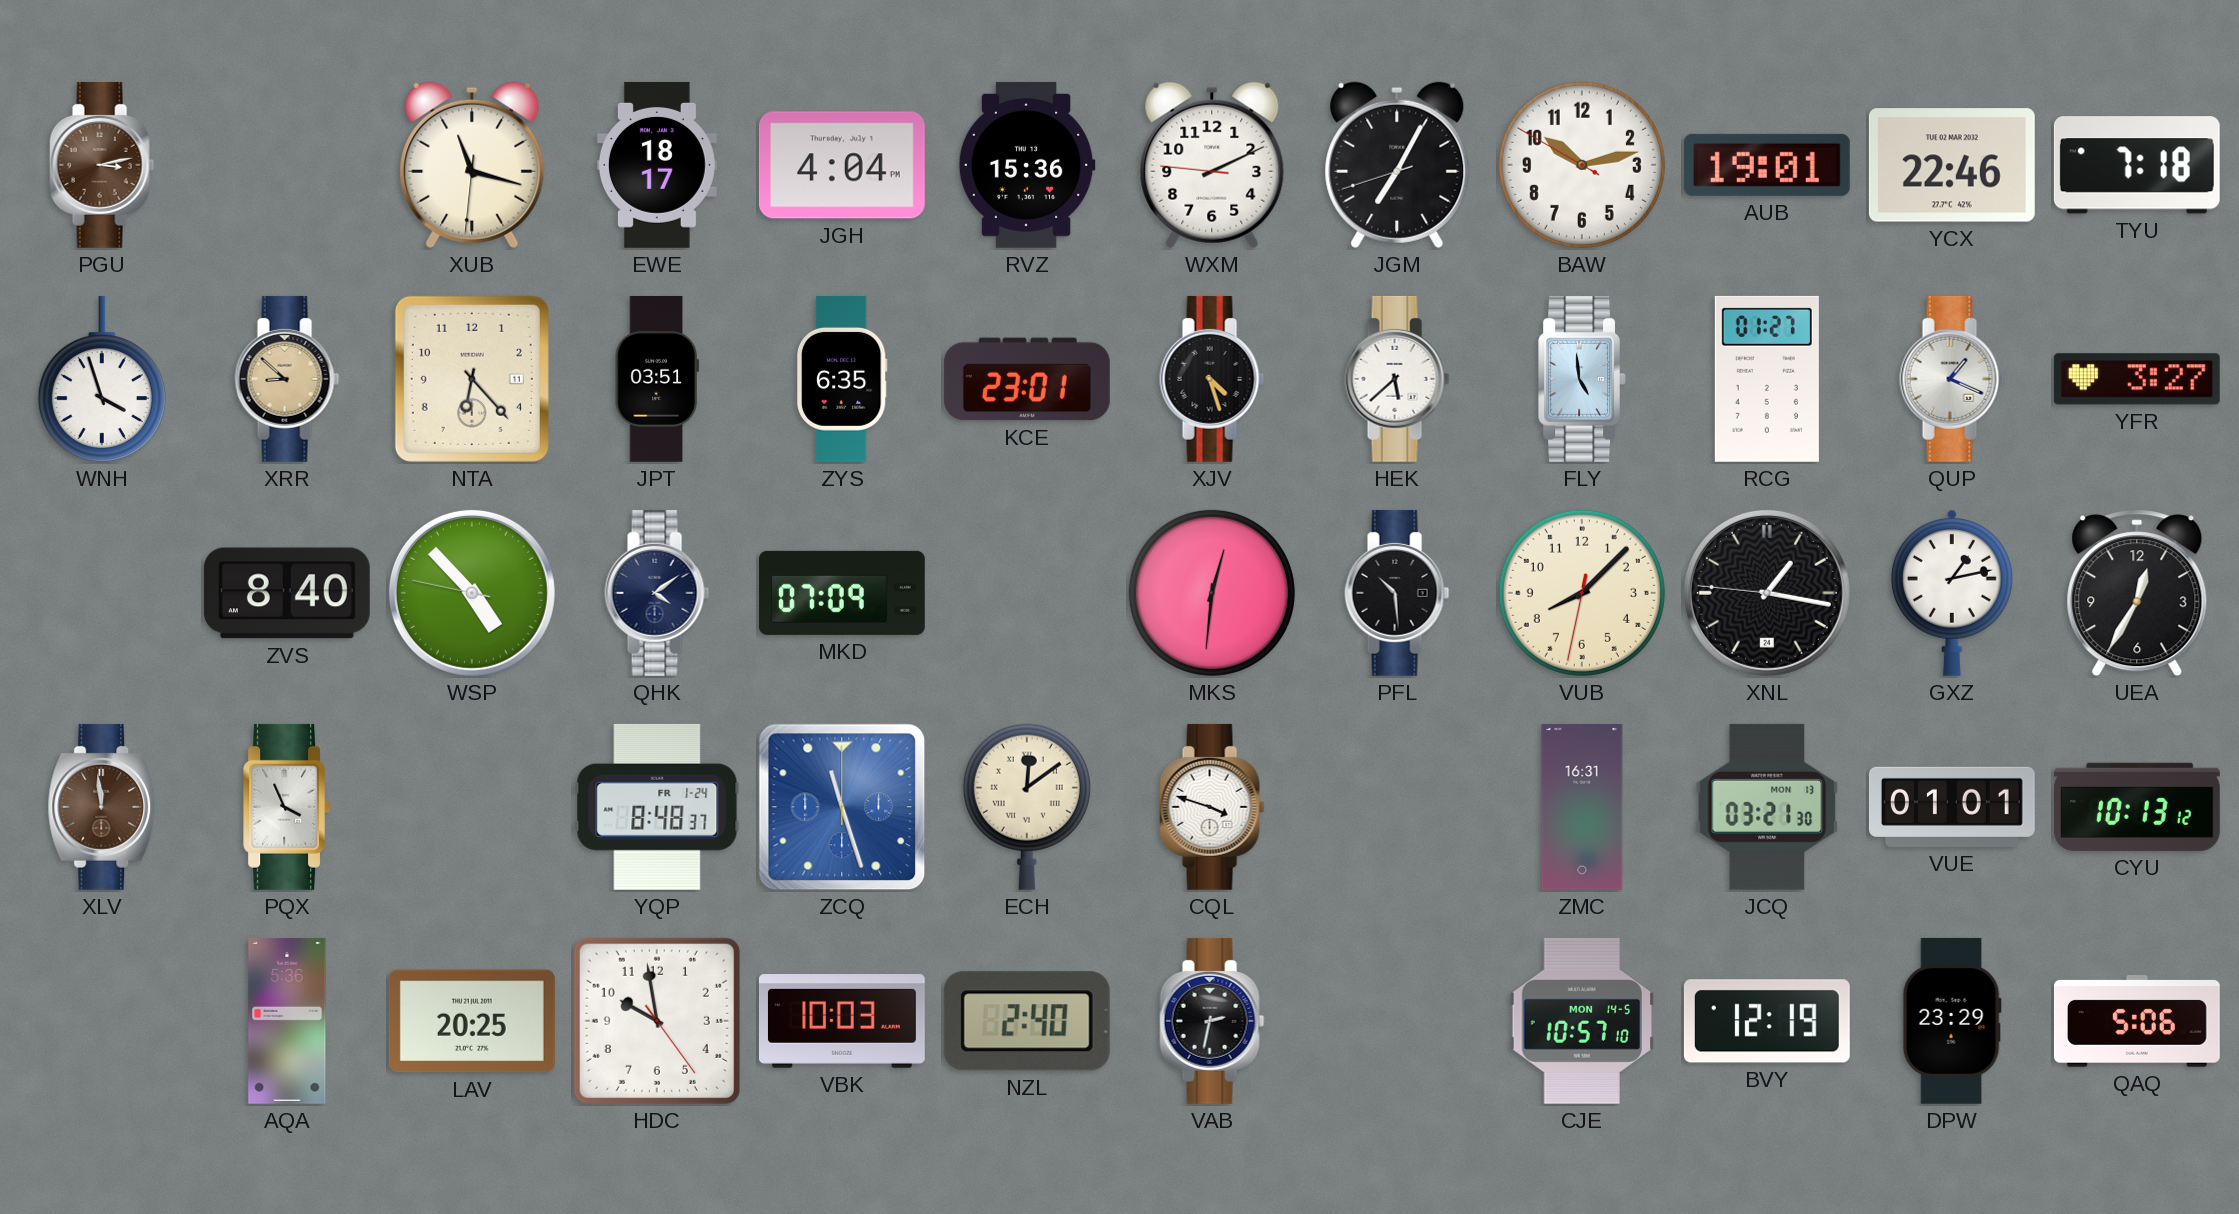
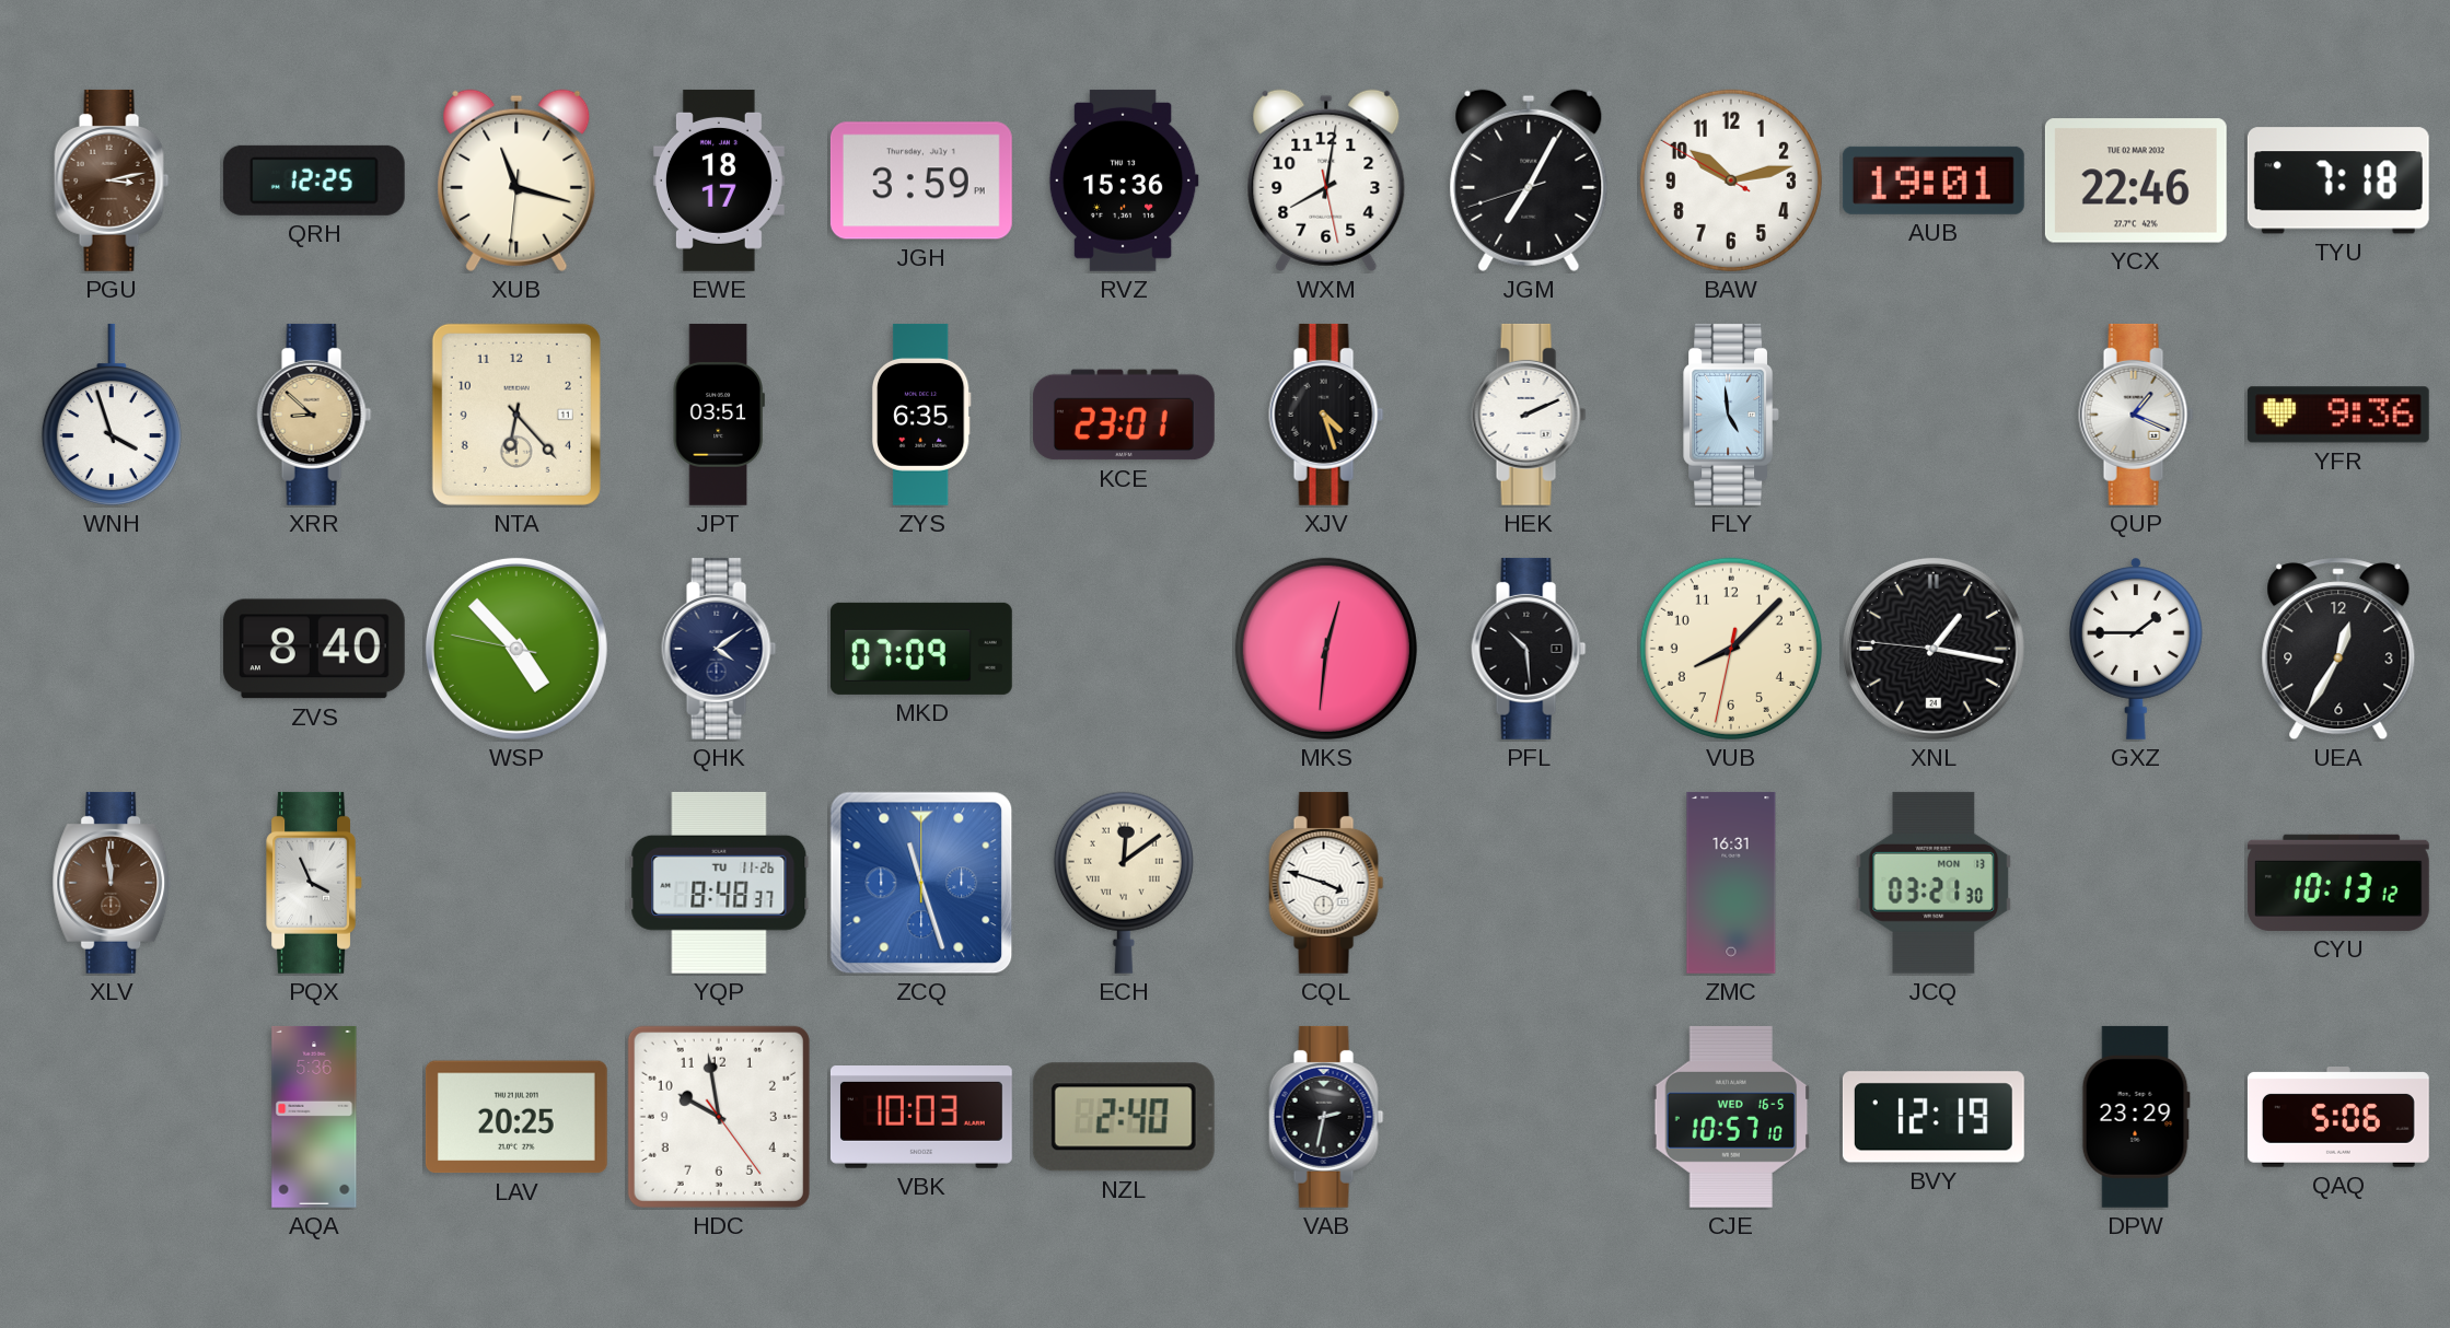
QRH: none -> 12:25 (314, 180)
JGH: 4:04 -> 3:59 (921, 180)
WXM: 2:10 -> 8:01 (1326, 180)
HEK: 5:38 -> 2:11 (1529, 415)
RCG: 01:27 -> none (1767, 379)
YFR: 3:27 -> 9:36 (2338, 415)
GXZ: 1:13 -> 1:45 (2136, 648)
YQP date: FR 1-24 -> TU 11-26 (719, 883)
VUE: 01:01 -> none (1952, 807)
CJE date: MON 14-5 -> WED 16-5 (1731, 1117)
